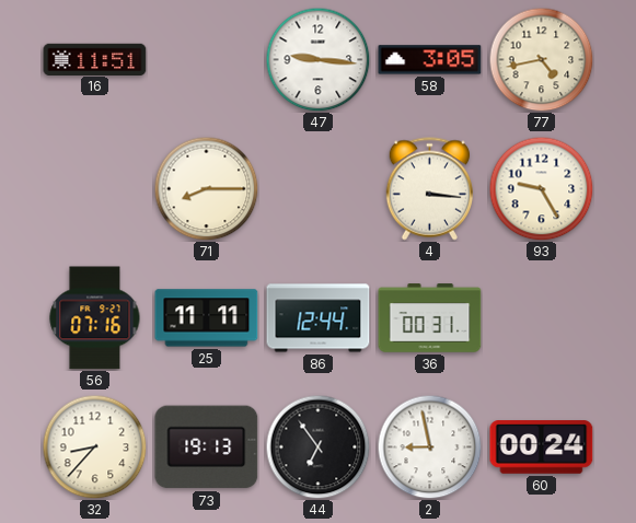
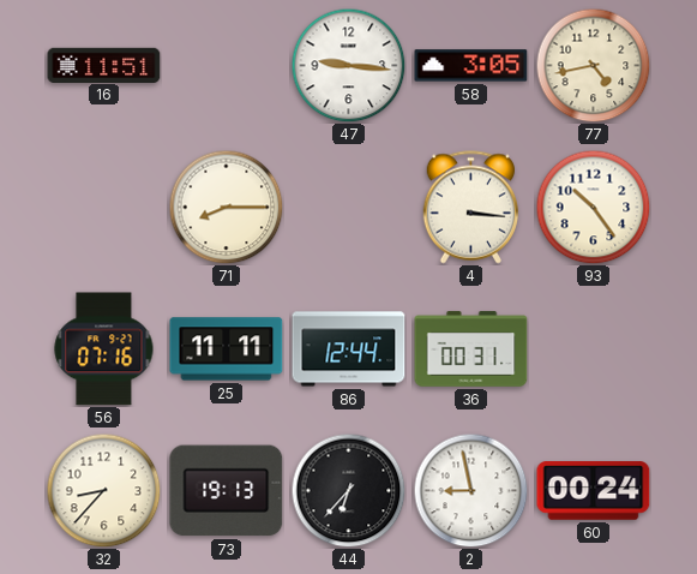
93: 9:25 -> 10:24 (593, 207)
44: 6:54 -> 6:37 (348, 490)
